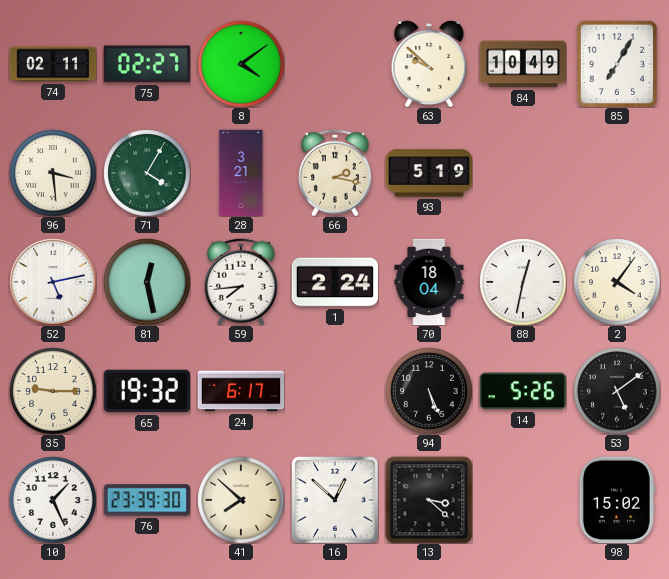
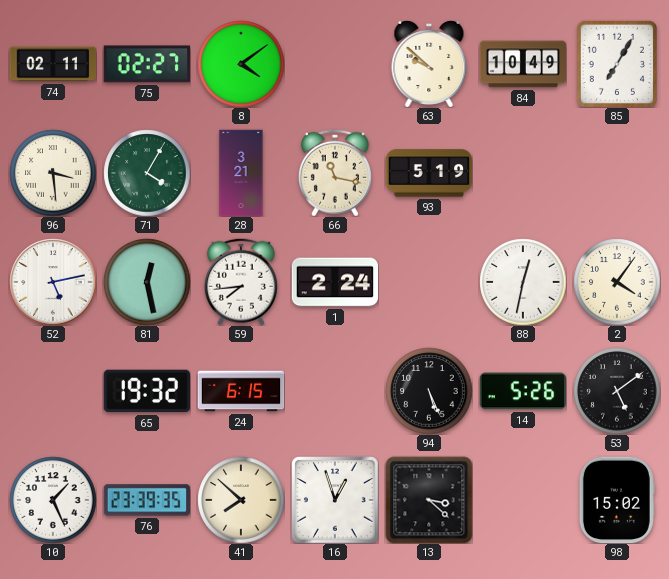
66: 2:17 -> 11:17 (335, 173)
70: 18:04 -> none (429, 282)
35: 9:15 -> none (53, 391)
24: 6:17 -> 6:15 (241, 391)
76: 23:39:30 -> 23:39:35 (147, 500)
16: 12:52 -> 12:57 (335, 500)
